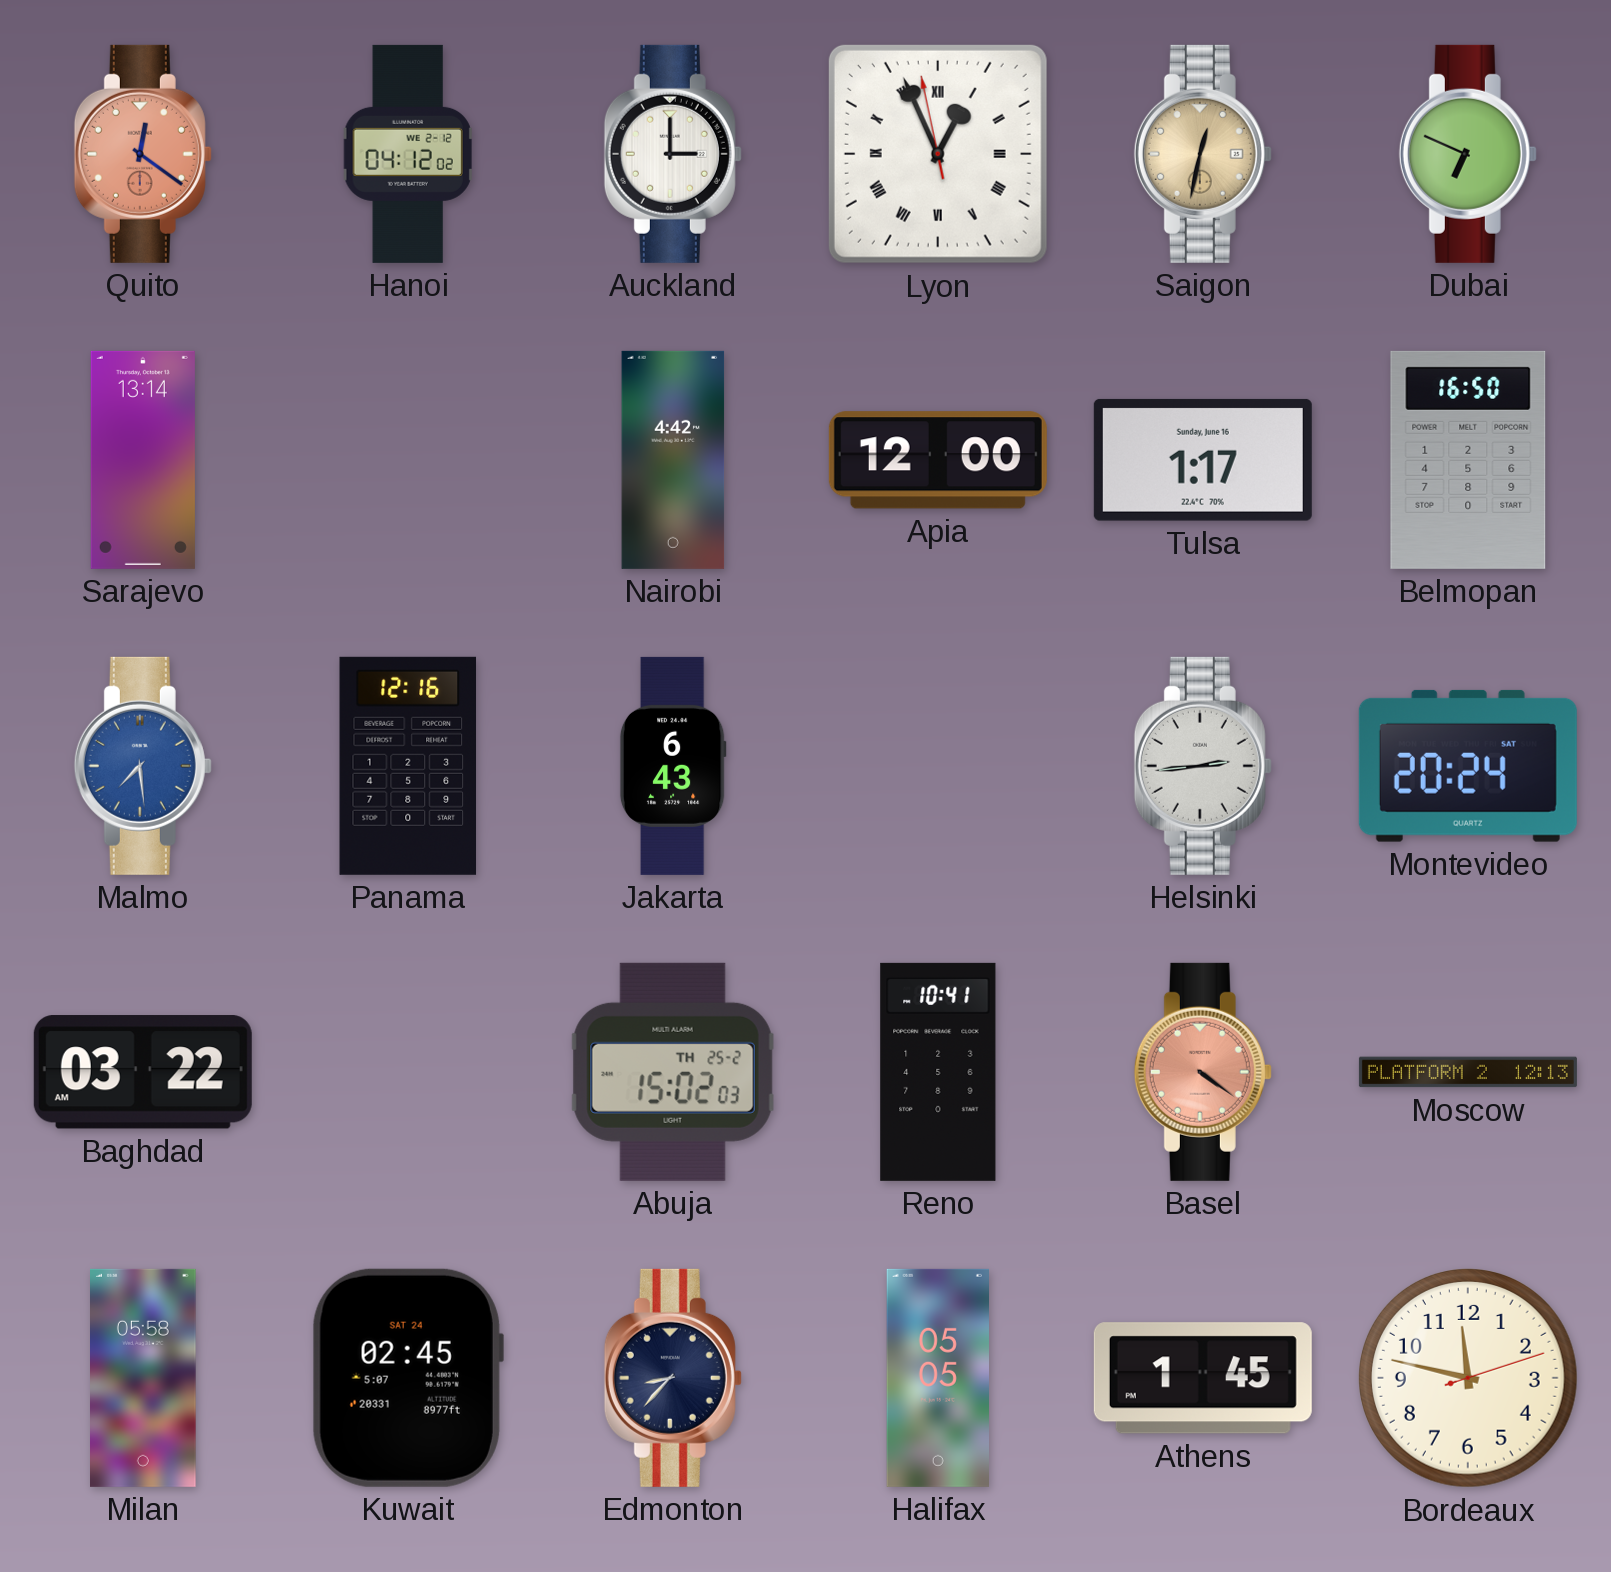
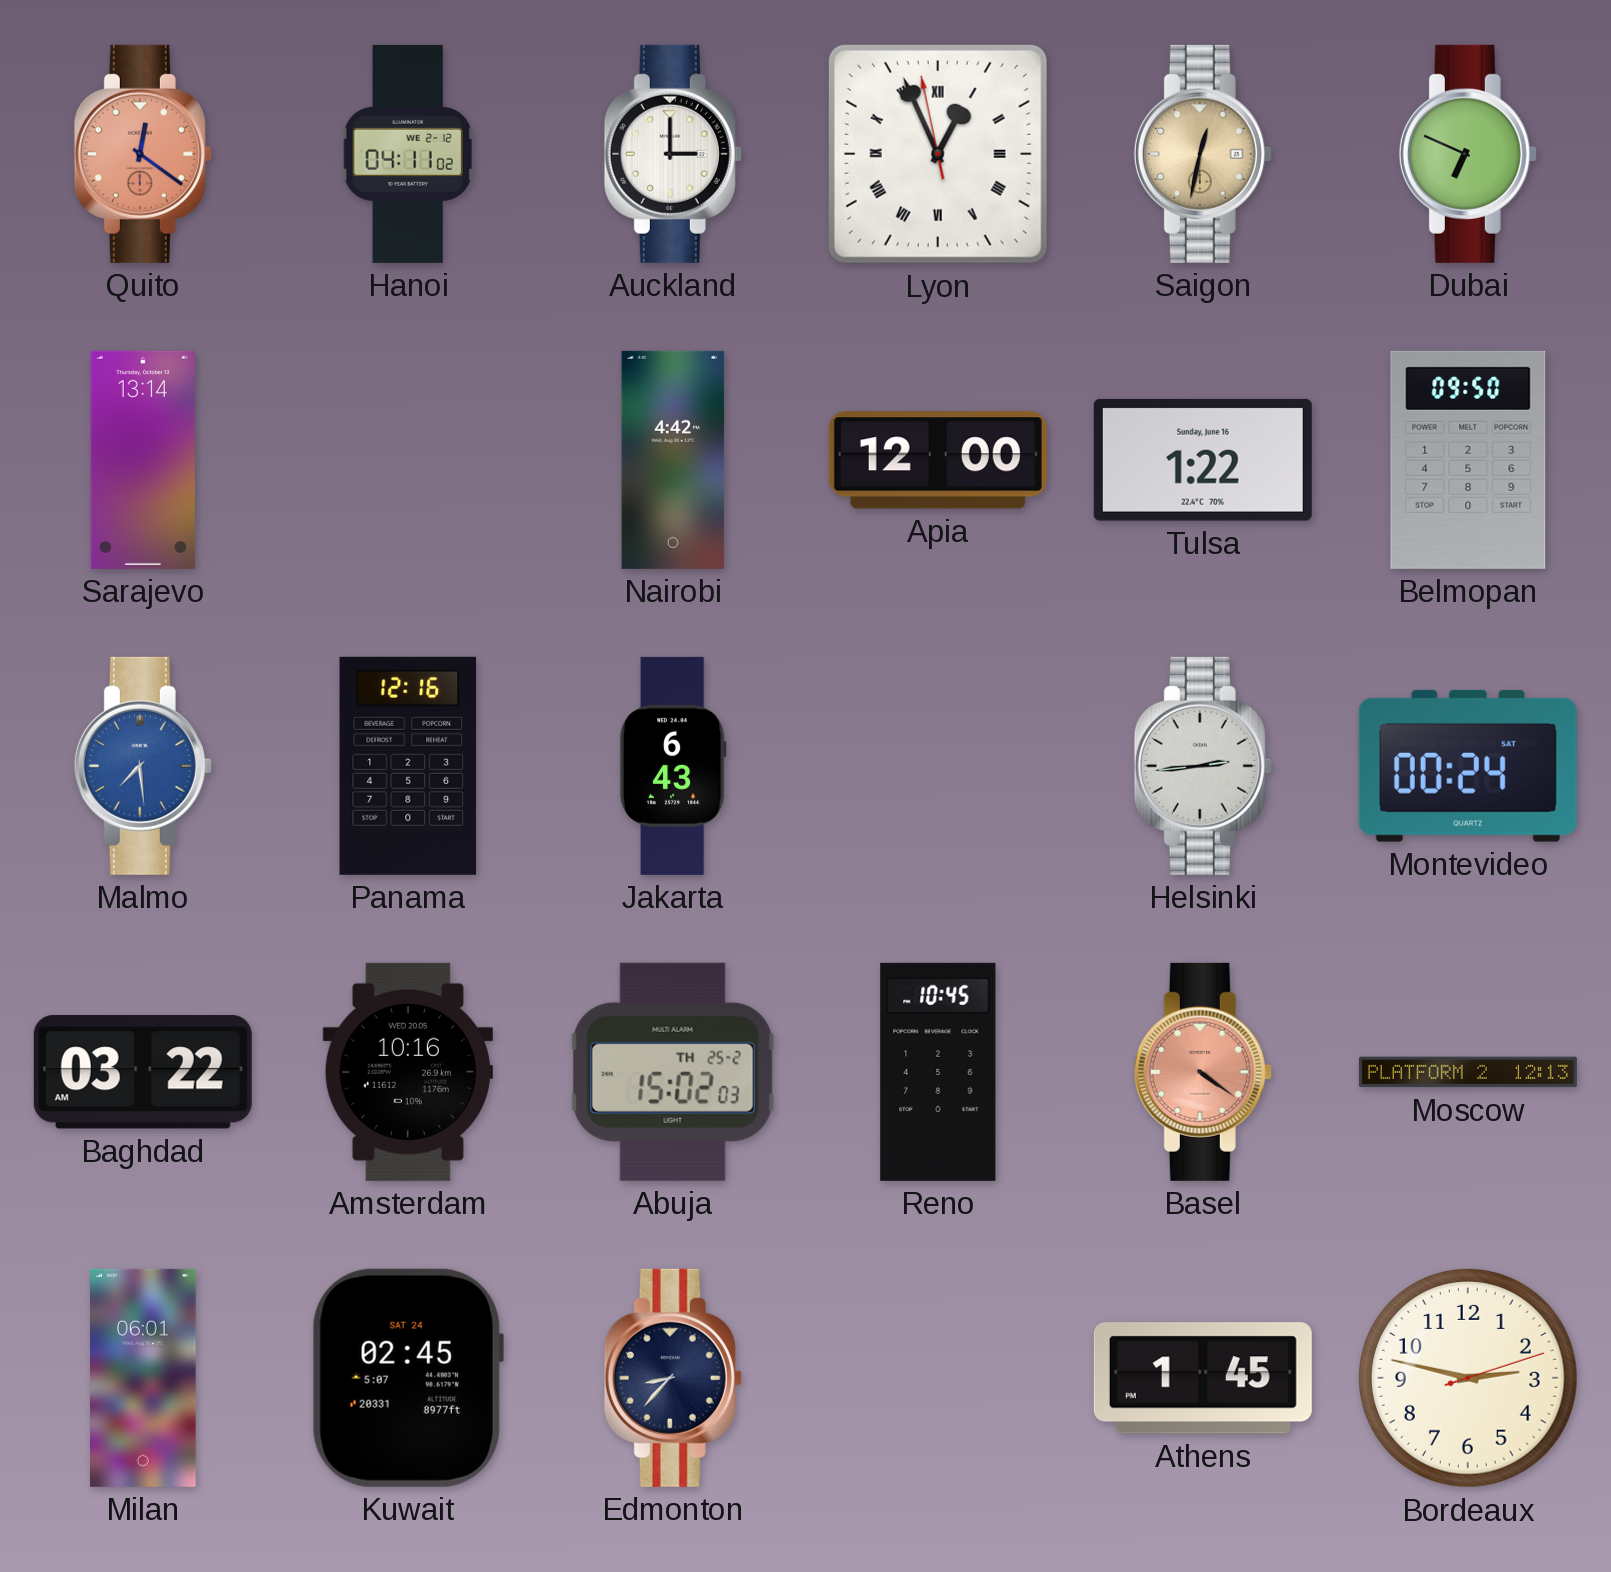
Hanoi: 04:12 -> 04:11 (408, 154)
Tulsa: 1:17 -> 1:22 (1203, 460)
Belmopan: 16:50 -> 09:50 (1468, 460)
Montevideo: 20:24 -> 00:24 (1468, 766)
Amsterdam: none -> 10:16 (408, 1072)
Reno: 10:41 -> 10:45 (938, 1072)
Milan: 05:58 -> 06:01 (144, 1378)
Halifax: 05:05 -> none (937, 1378)
Bordeaux: 11:47 -> 2:47 (1469, 1379)
